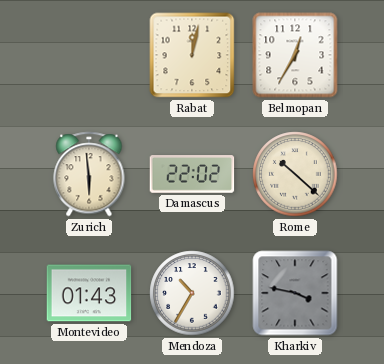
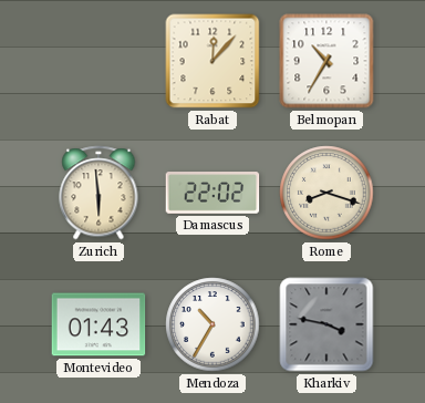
Rabat: 12:02 -> 12:07 (212, 61)
Belmopan: 12:35 -> 10:35 (326, 61)
Rome: 10:22 -> 8:18 (326, 193)
